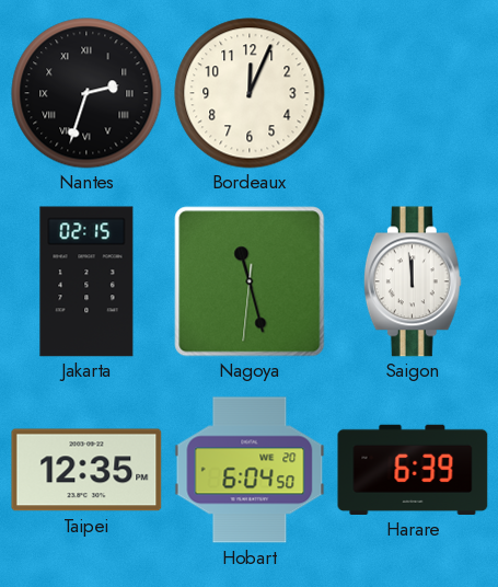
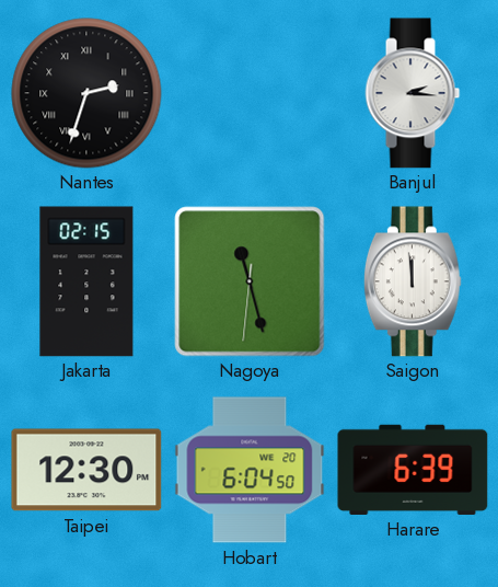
Bordeaux: 12:04 -> none (250, 93)
Banjul: none -> 2:16 (413, 93)
Taipei: 12:35 -> 12:30 (86, 470)
